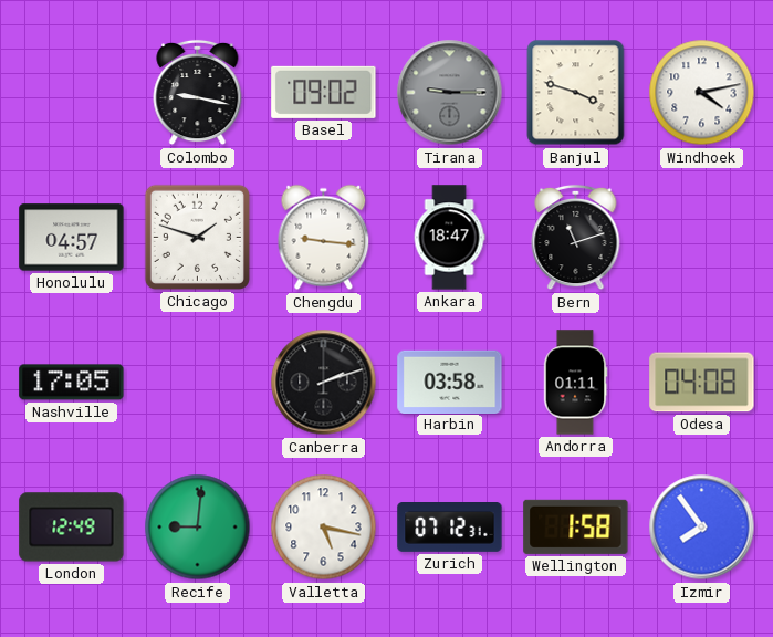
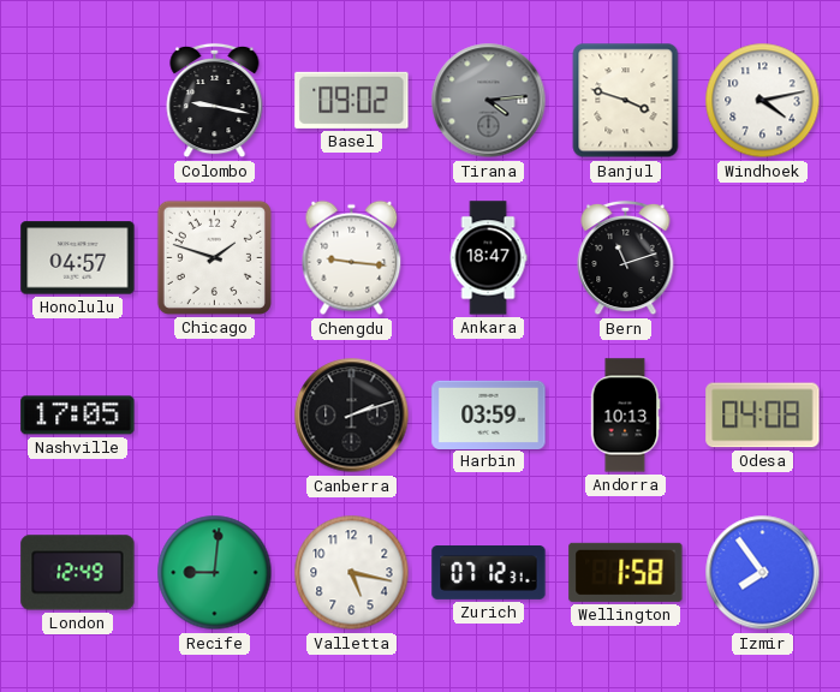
Tirana: 9:15 -> 4:14 (489, 101)
Harbin: 03:58 -> 03:59 (489, 414)
Andorra: 01:11 -> 10:13 (625, 416)
